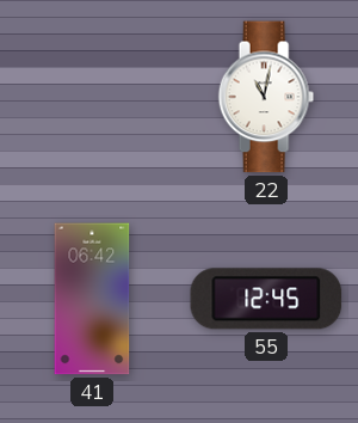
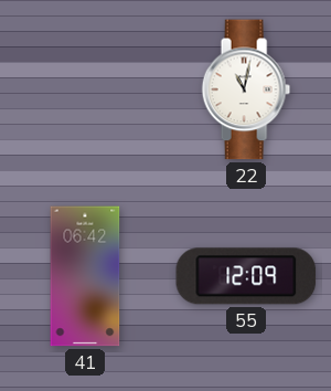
55: 12:45 -> 12:09 (246, 276)
